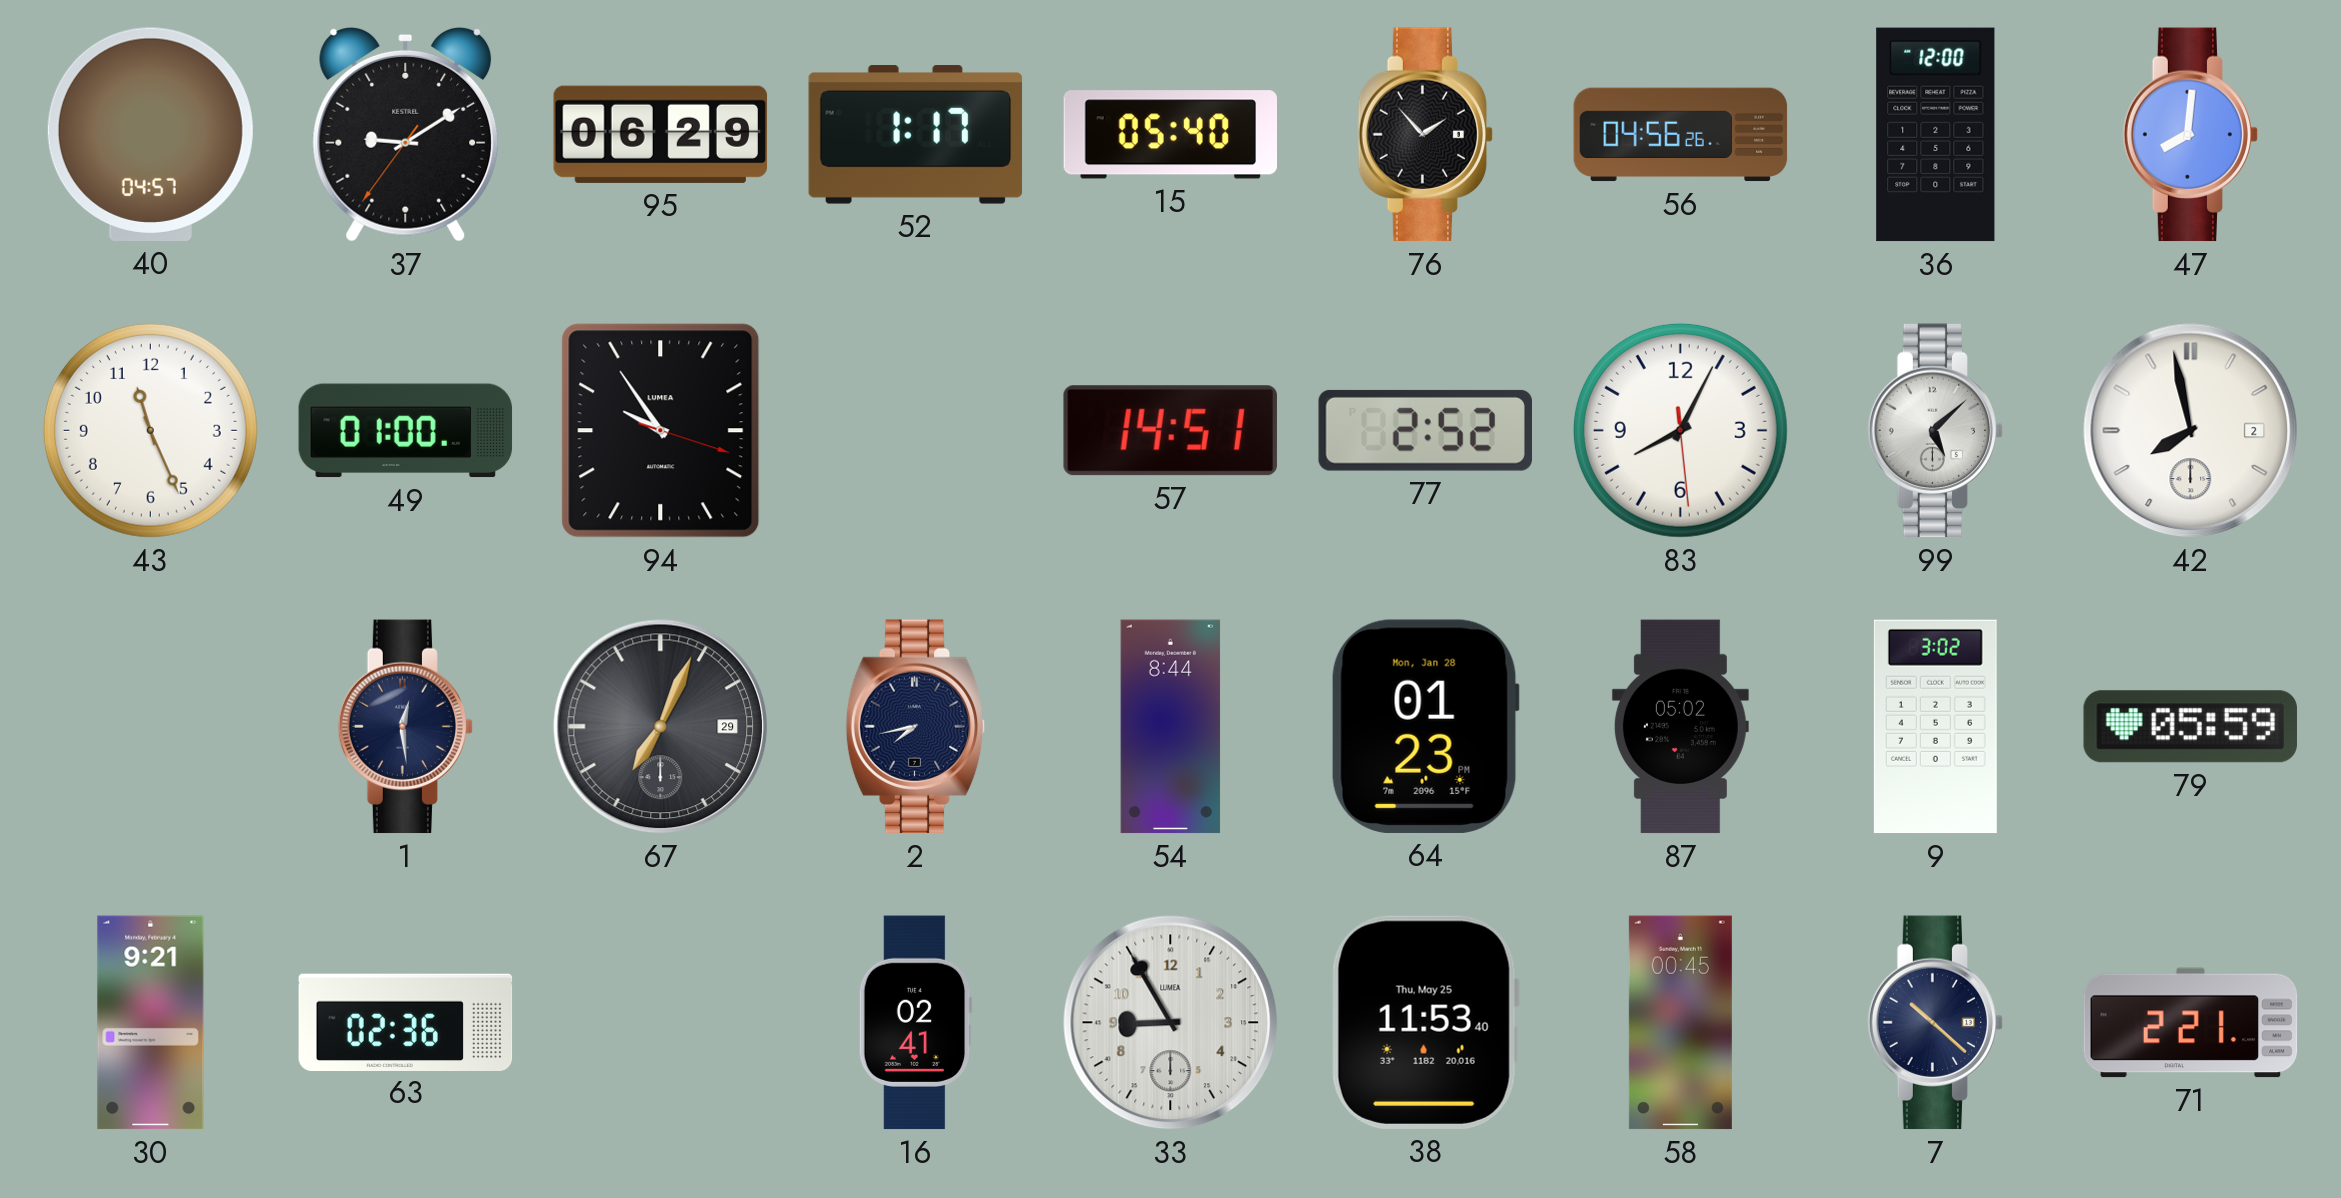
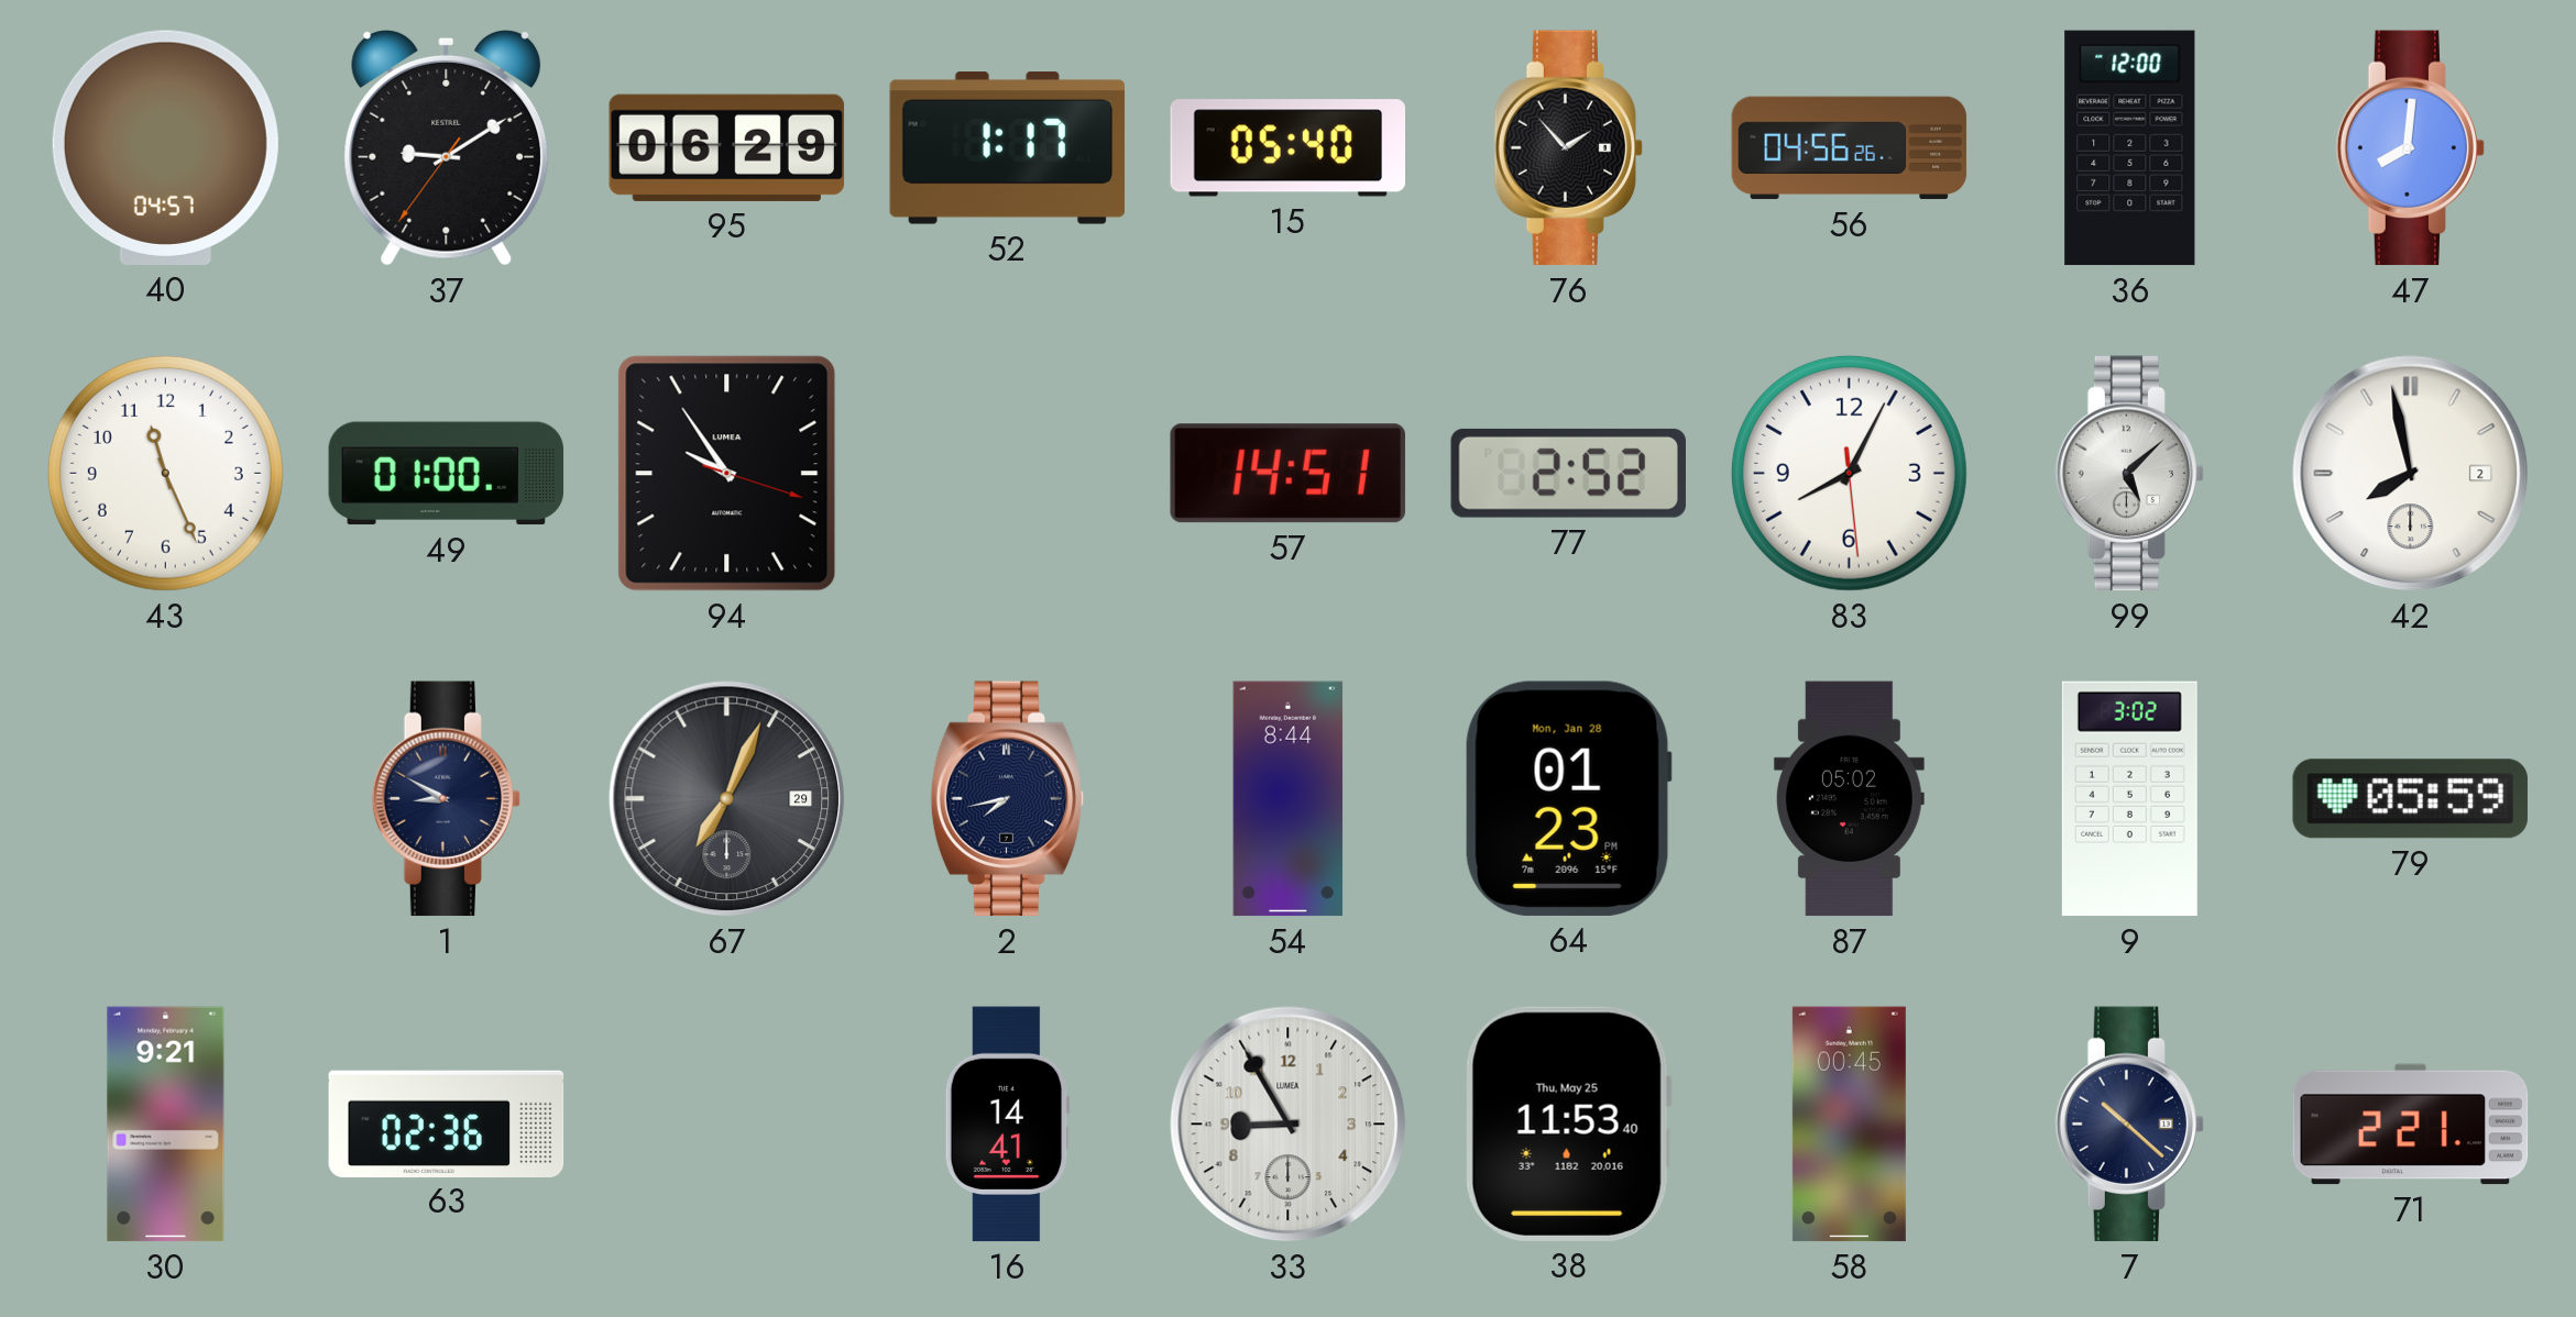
1: 12:29 -> 8:50 (447, 799)
16: 02:41 -> 14:41 (1007, 1125)
